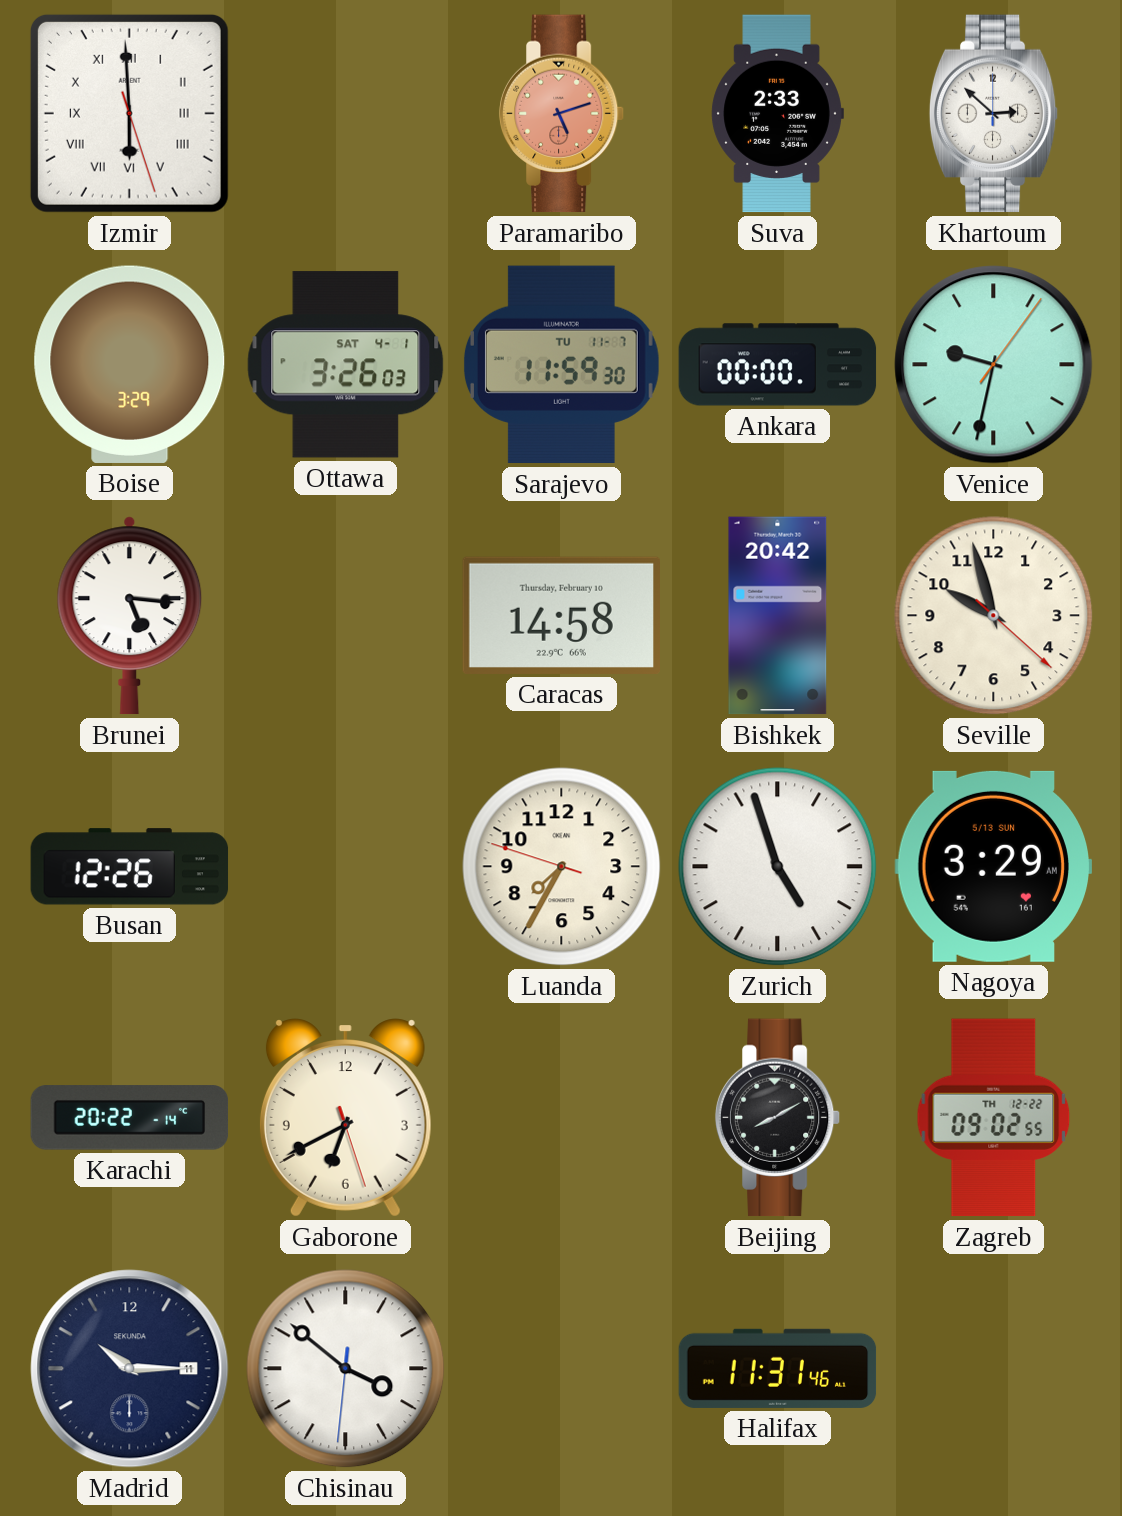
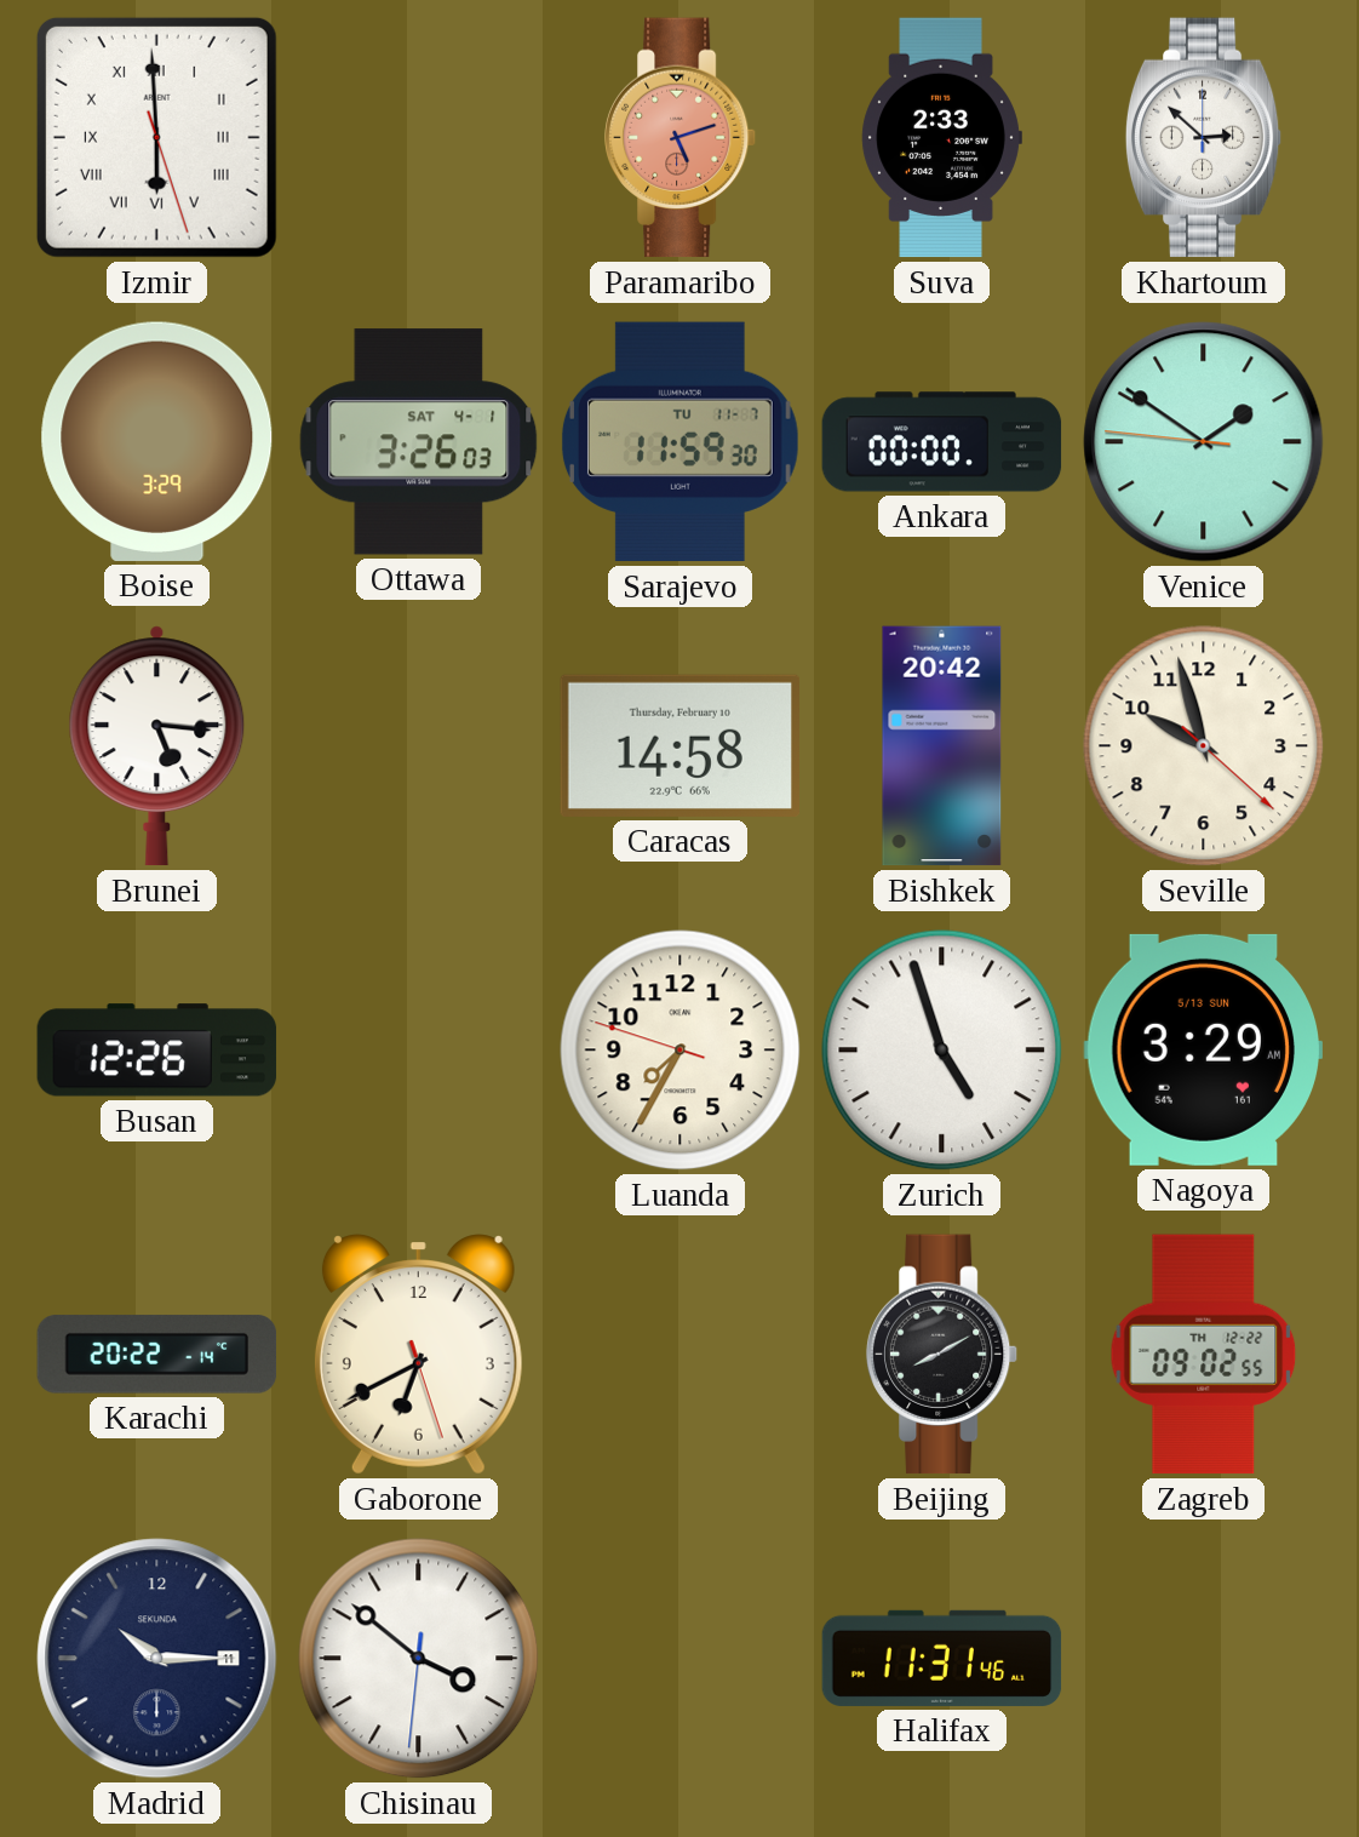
Venice: 9:32 -> 1:50 (1204, 442)
